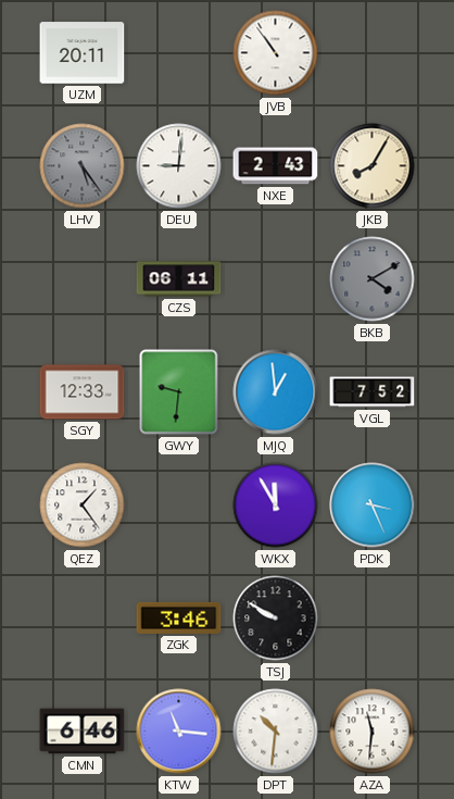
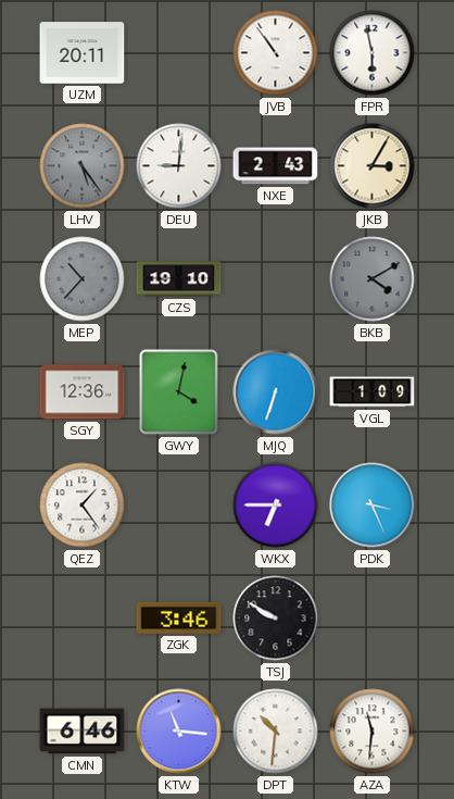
FPR: none -> 5:58 (373, 53)
JKB: 8:05 -> 3:05 (373, 166)
MEP: none -> 10:37 (83, 279)
CZS: 06:11 -> 19:10 (179, 279)
SGY: 12:33 -> 12:36 (83, 392)
GWY: 9:31 -> 4:02 (179, 392)
MJQ: 12:59 -> 6:33 (276, 392)
VGL: 7:52 -> 1:09 (373, 392)
WKX: 11:55 -> 6:45 (276, 505)
